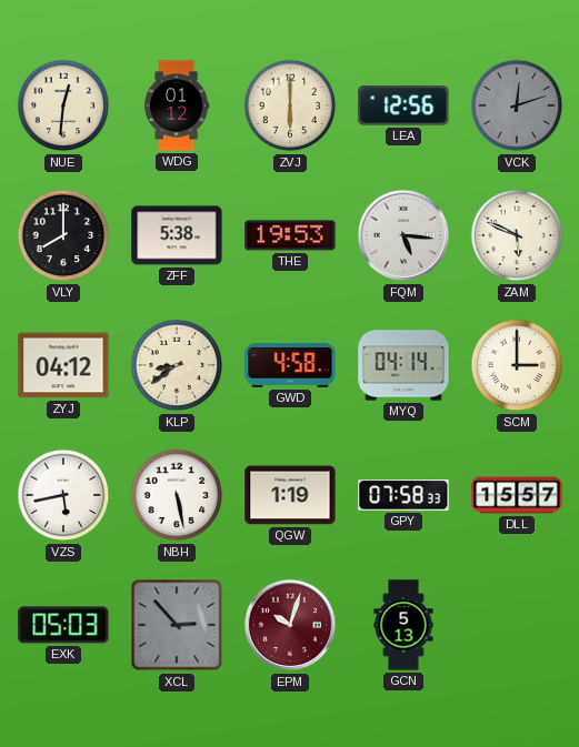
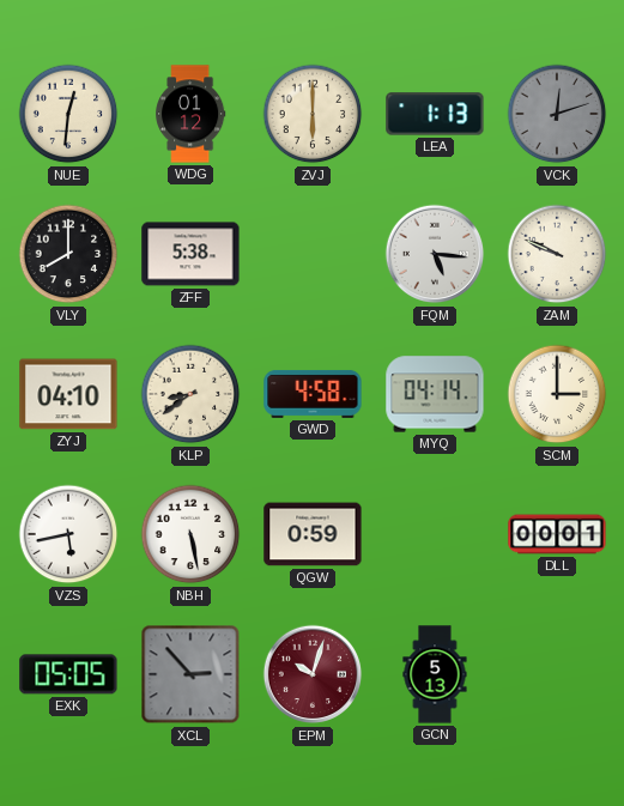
LEA: 12:56 -> 1:13 (435, 114)
THE: 19:53 -> none (290, 235)
ZAM: 5:49 -> 9:49 (557, 254)
ZYJ: 04:12 -> 04:10 (68, 394)
QGW: 1:19 -> 0:59 (313, 534)
GPY: 07:58 -> none (403, 495)
DLL: 15:57 -> 00:01 (557, 534)
EXK: 05:03 -> 05:05 (68, 674)
